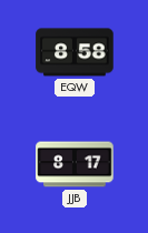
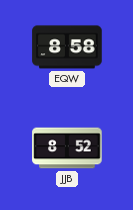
JJB: 8:17 -> 8:52 (67, 148)
